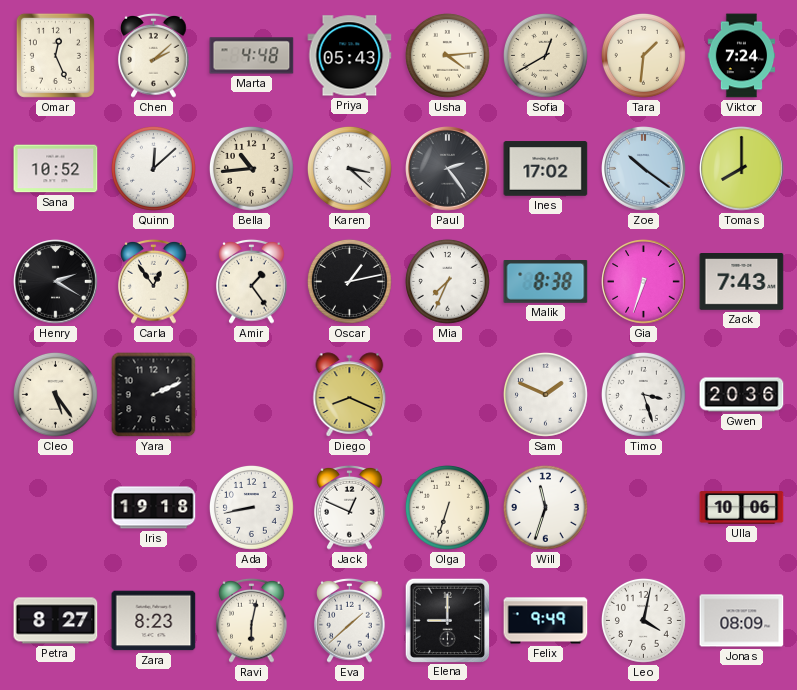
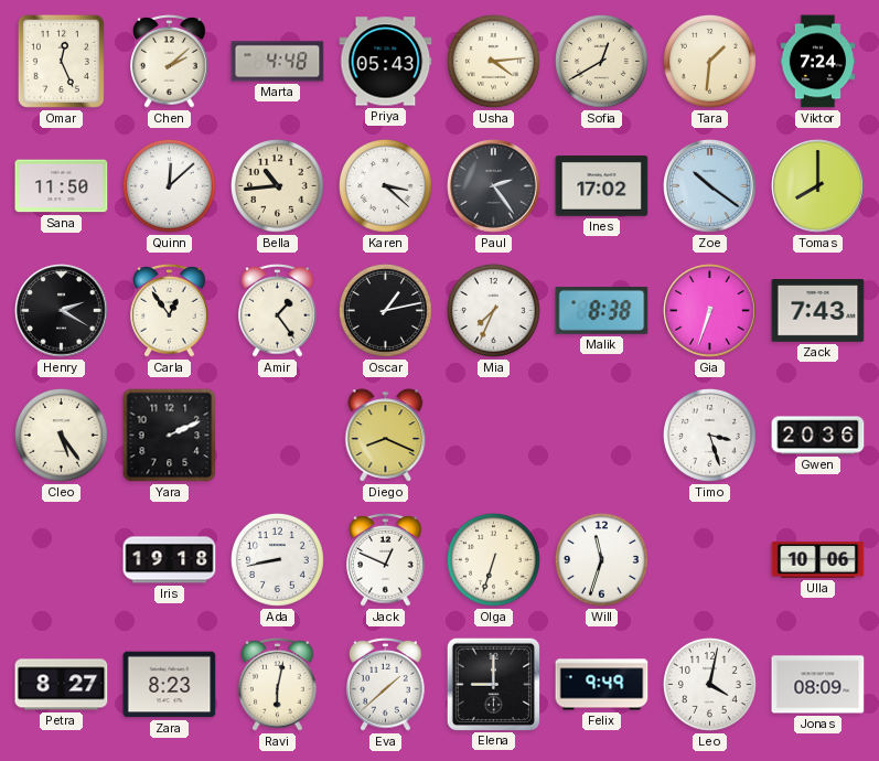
Sana: 10:52 -> 11:50 (62, 186)
Sam: 1:49 -> none (545, 394)
